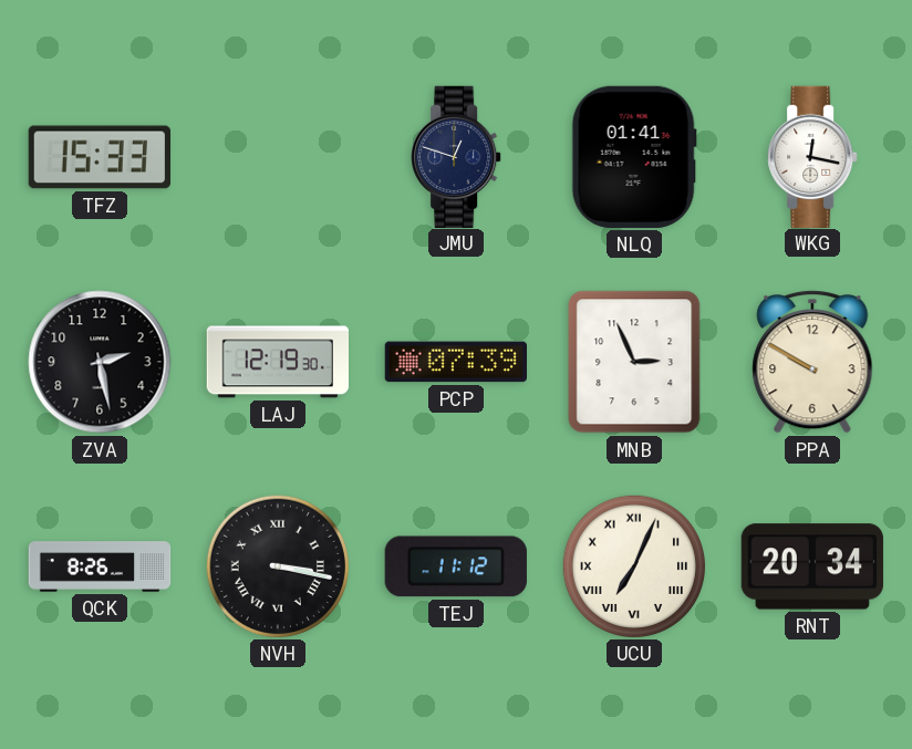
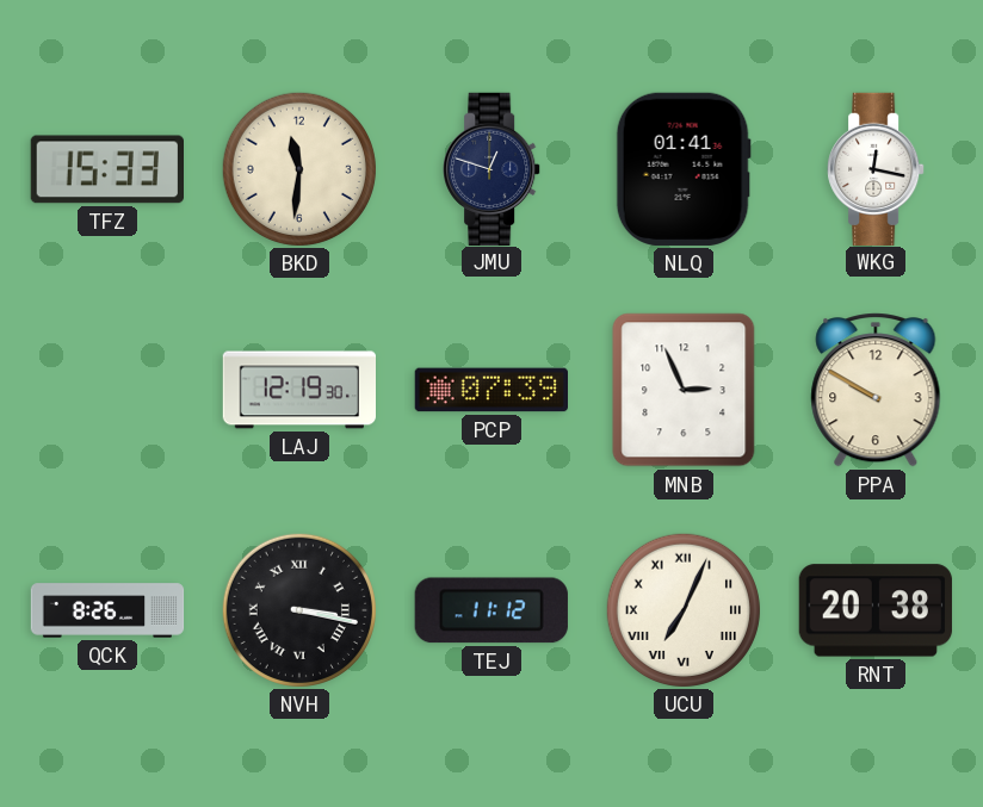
BKD: none -> 11:31 (299, 168)
ZVA: 2:28 -> none (100, 362)
RNT: 20:34 -> 20:38 (876, 610)
